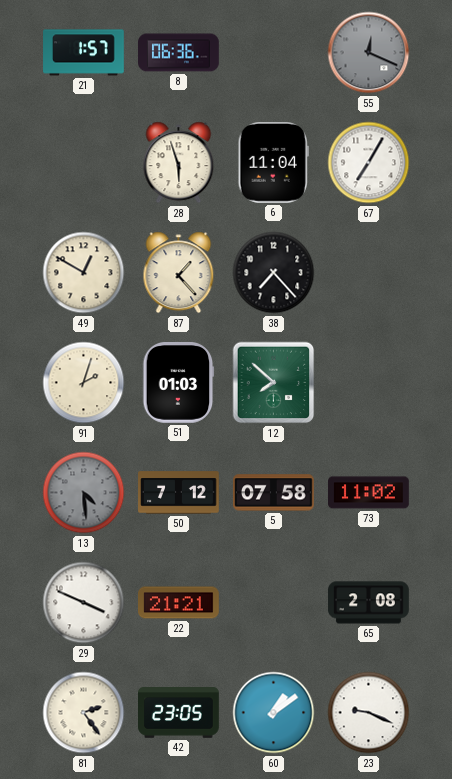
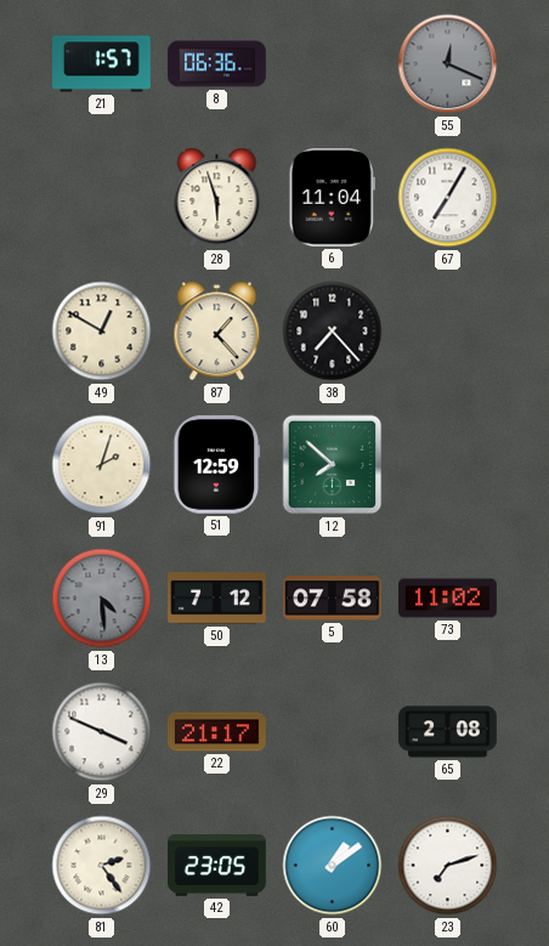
51: 01:03 -> 12:59 (217, 465)
22: 21:21 -> 21:17 (217, 732)
23: 9:19 -> 7:12 (448, 866)
